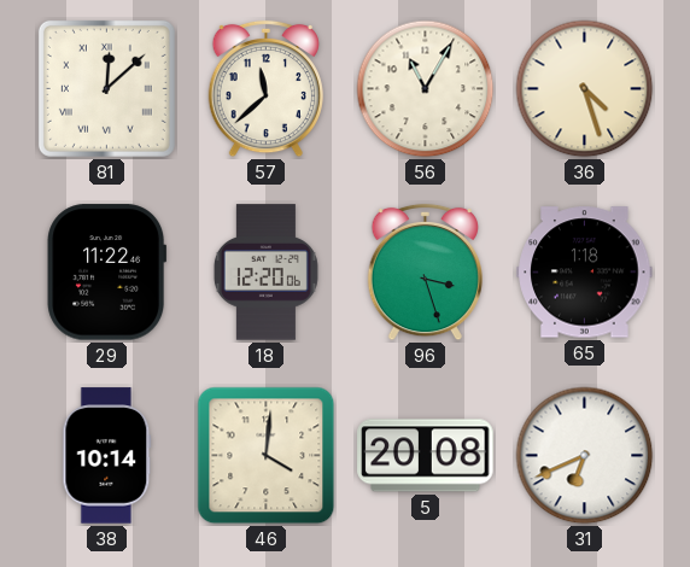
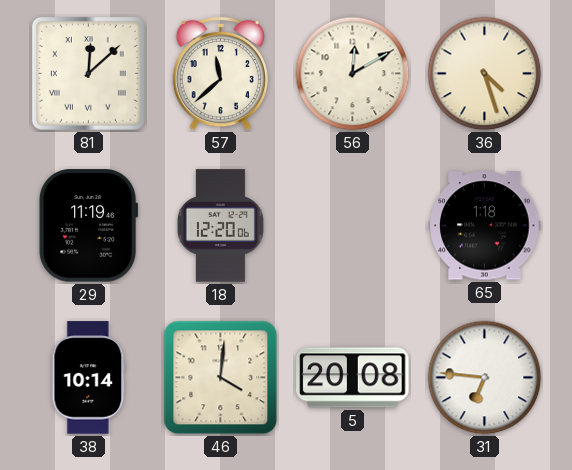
56: 11:05 -> 12:10 (353, 74)
29: 11:22 -> 11:19 (89, 226)
96: 3:27 -> none (425, 273)
31: 6:41 -> 6:46 (485, 378)
